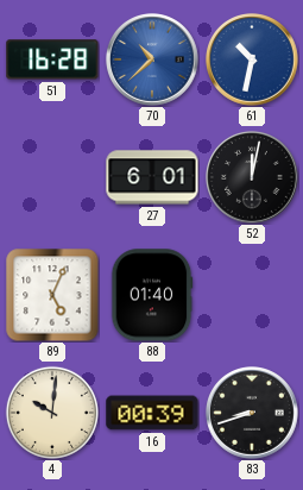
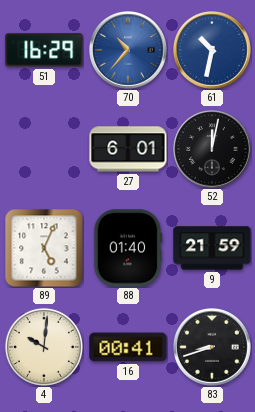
51: 16:28 -> 16:29 (44, 50)
70: 10:38 -> 10:37 (129, 51)
9: none -> 21:59 (212, 248)
16: 00:39 -> 00:41 (128, 347)
